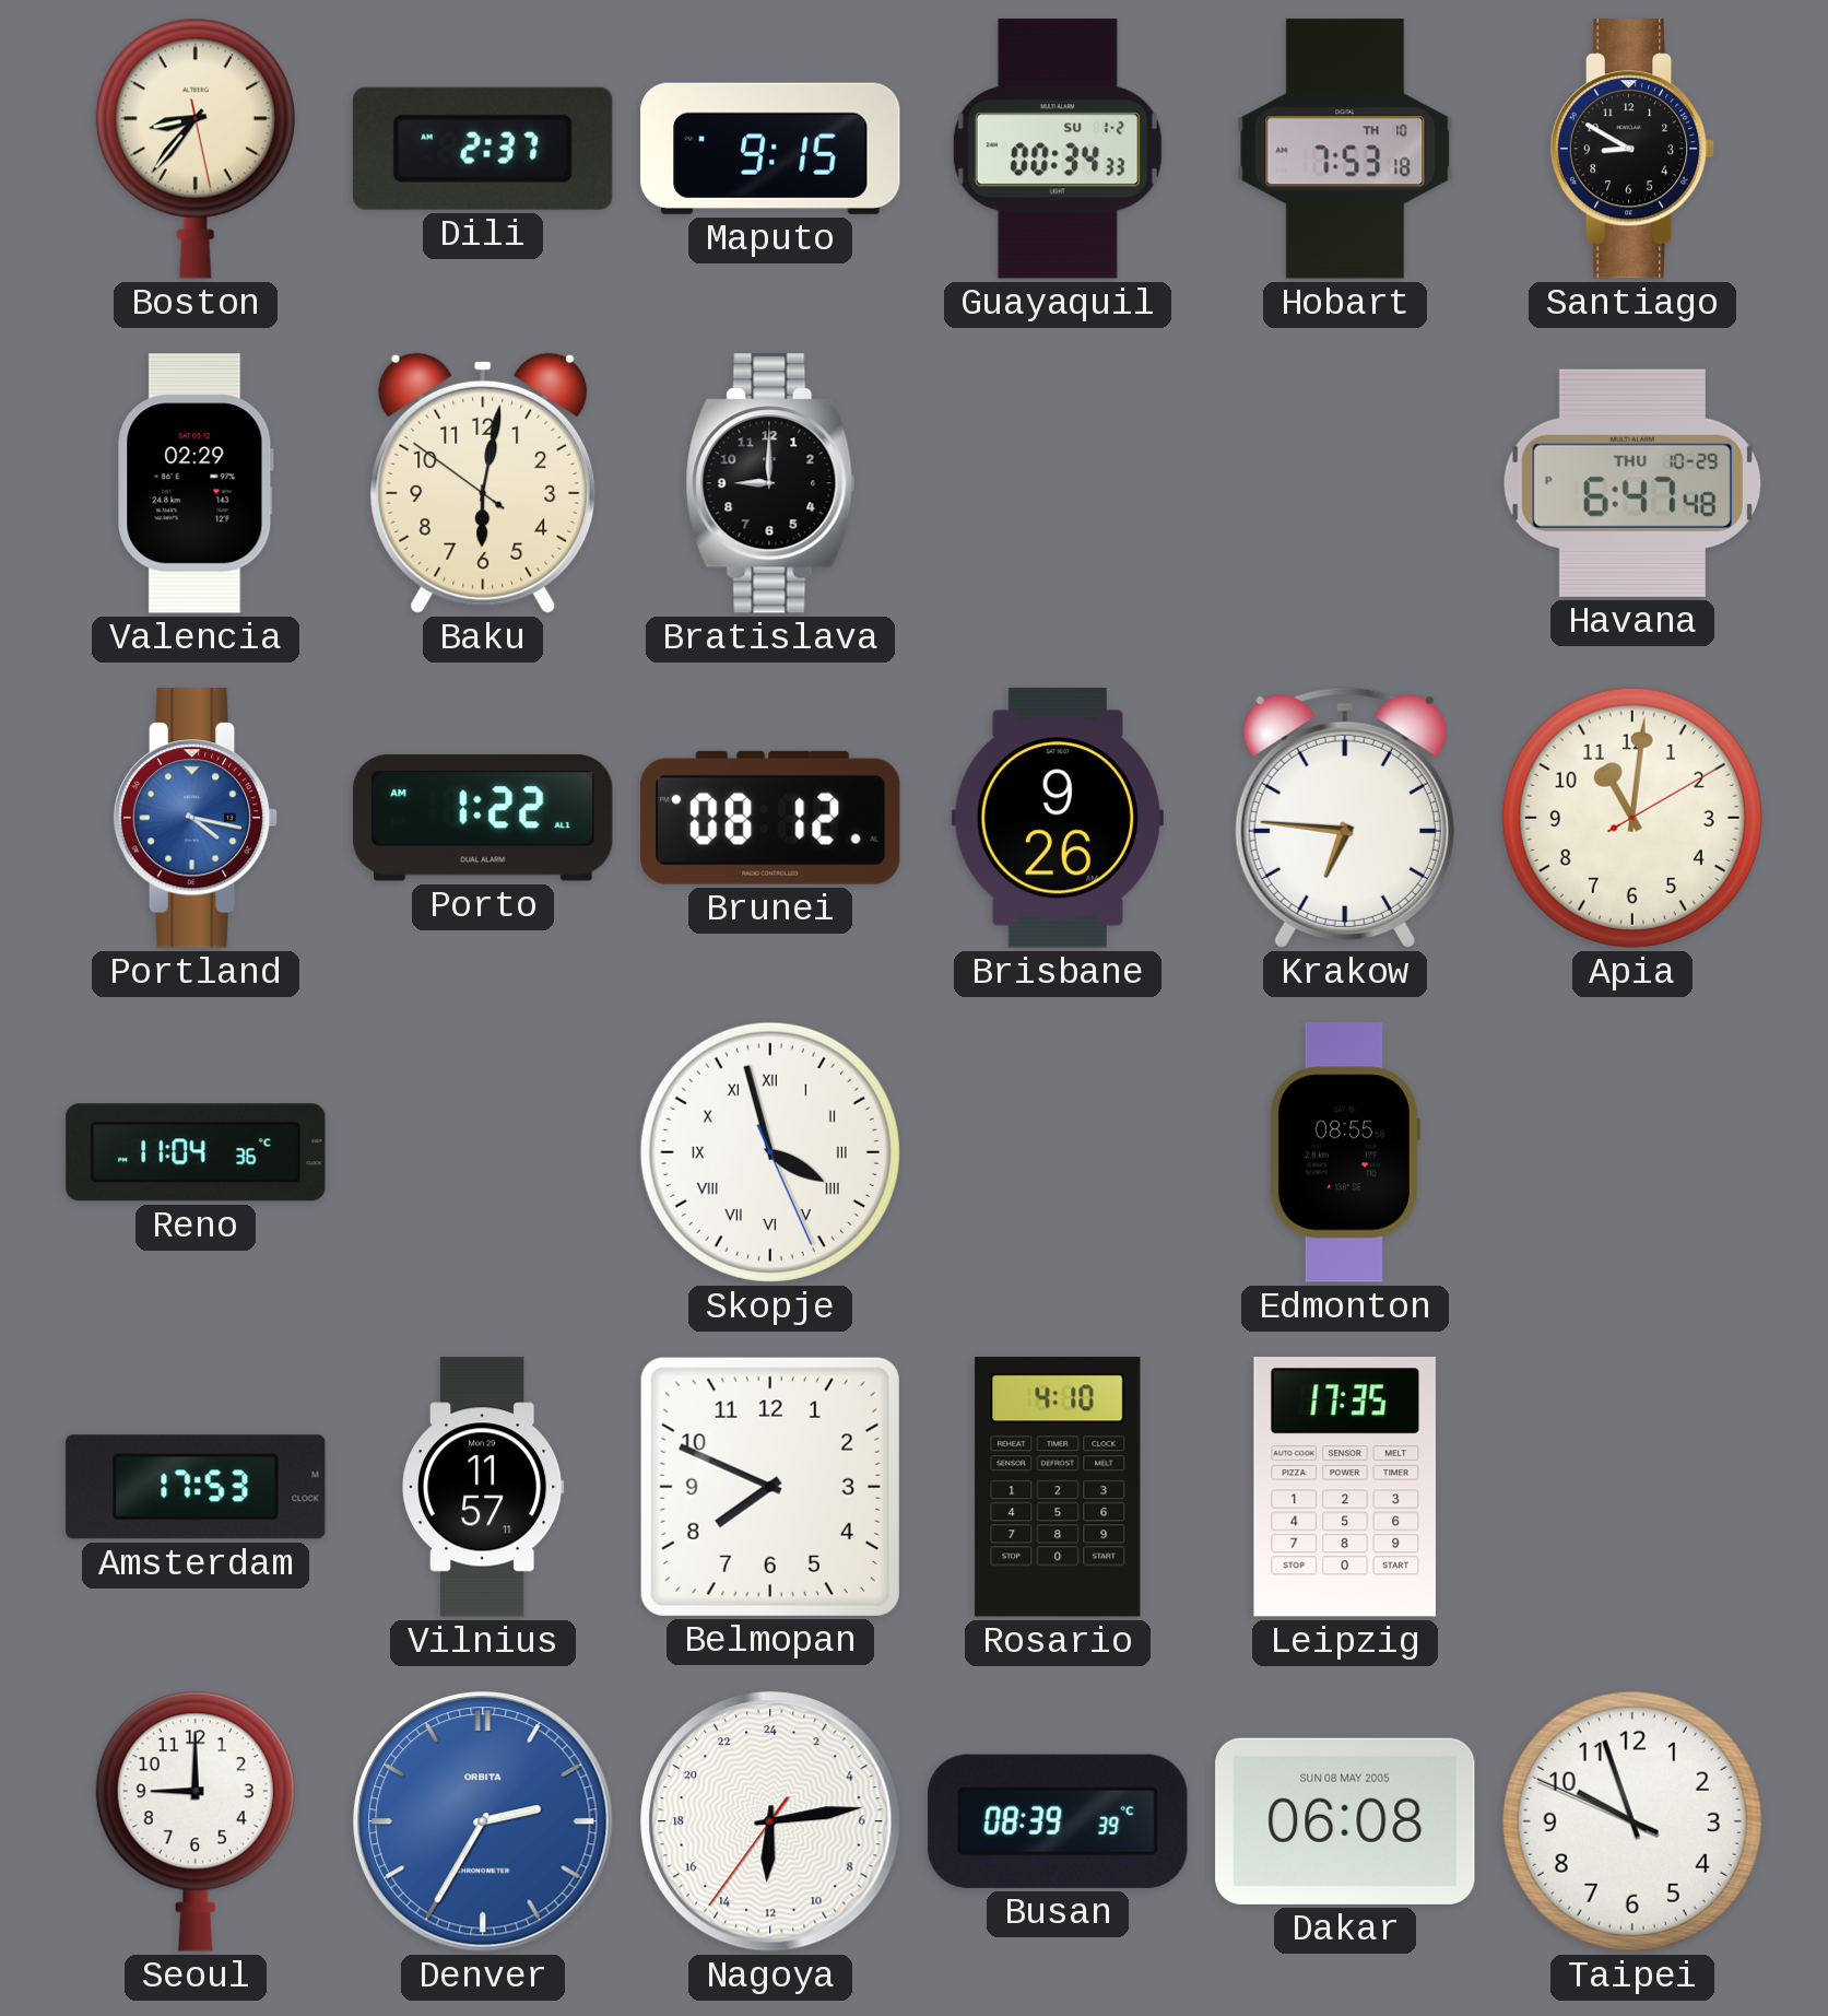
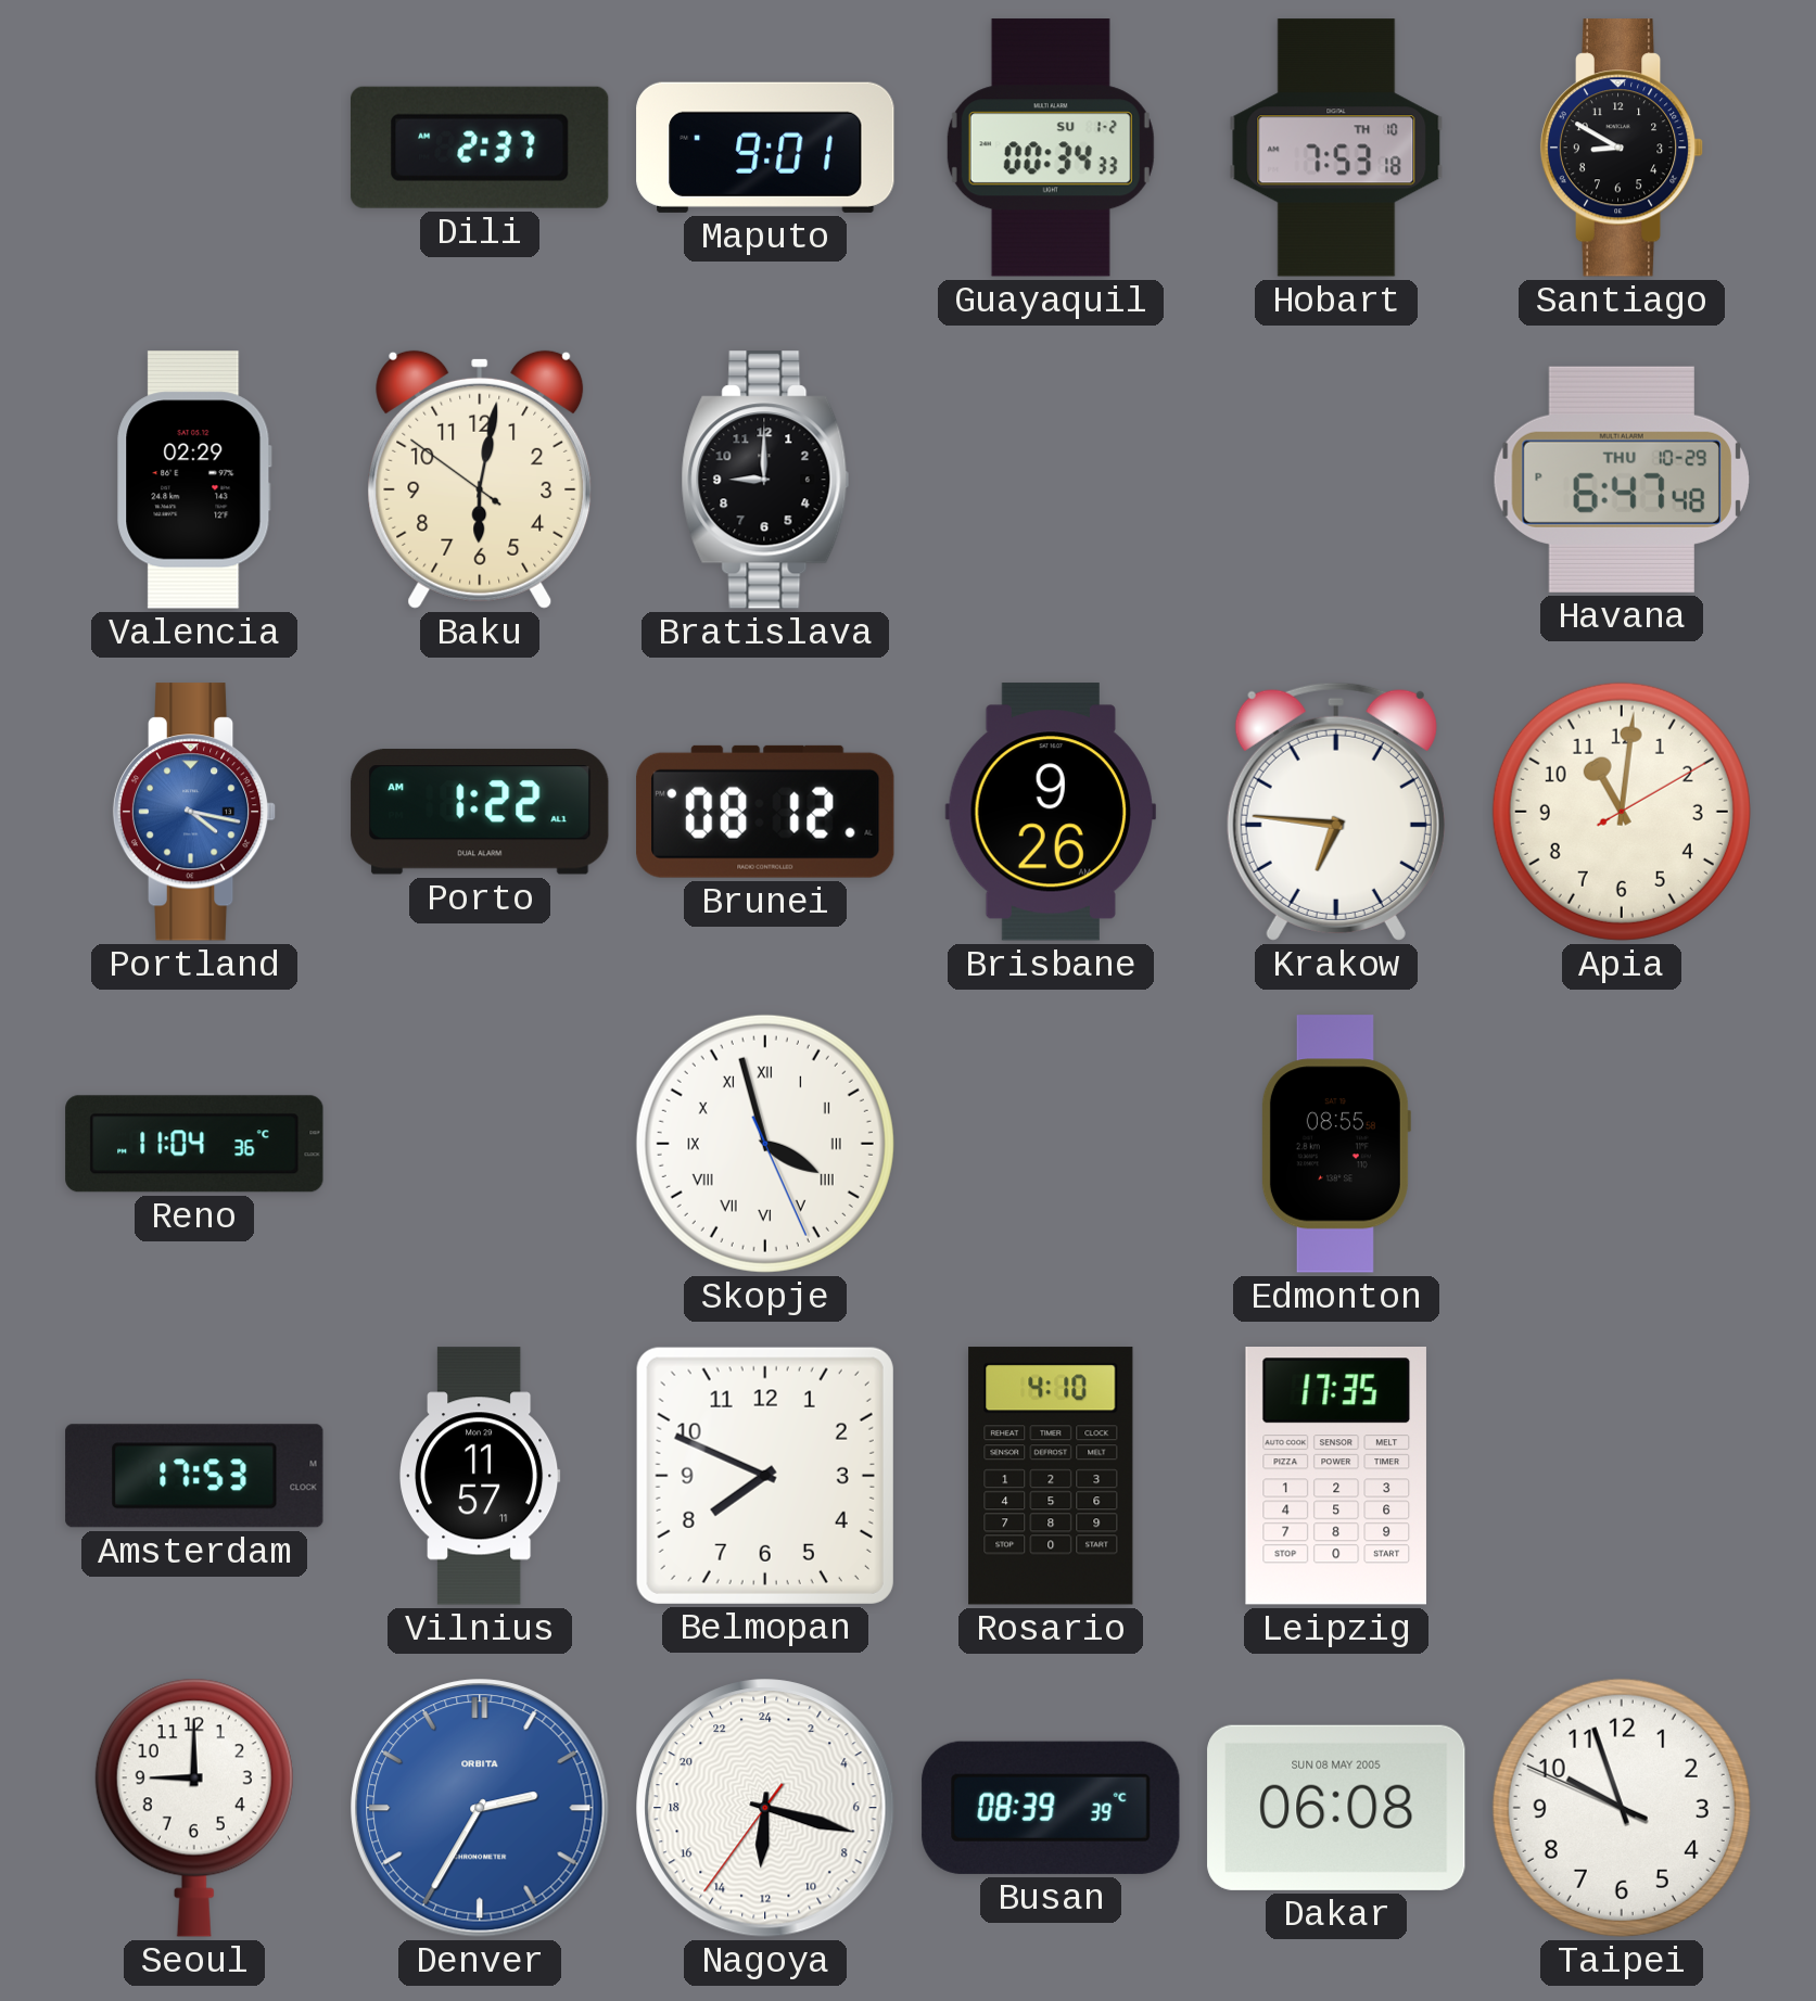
Boston: 8:36 -> none (196, 149)
Maputo: 9:15 -> 9:01 (765, 148)
Nagoya: 12:13 -> 12:17 (765, 1808)
